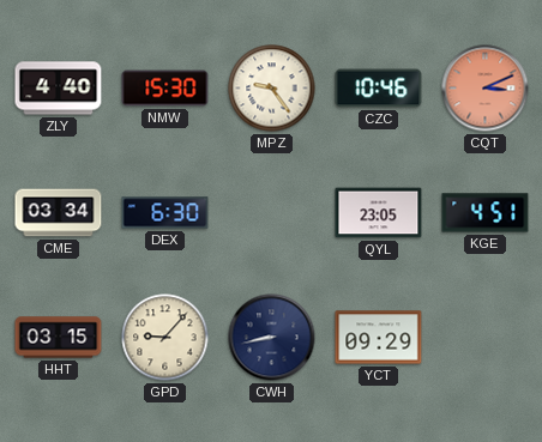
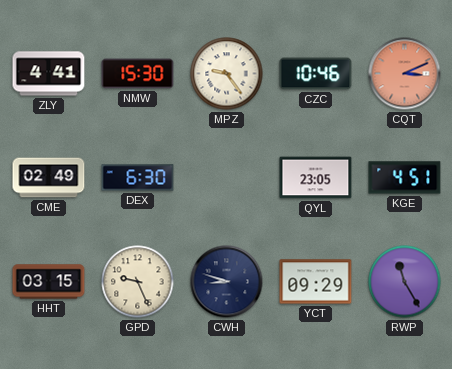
ZLY: 4:40 -> 4:41 (49, 74)
CME: 03:34 -> 02:49 (49, 178)
GPD: 9:07 -> 9:26 (138, 282)
CWH: 8:43 -> 8:48 (227, 282)
RWP: none -> 11:25 (405, 282)
